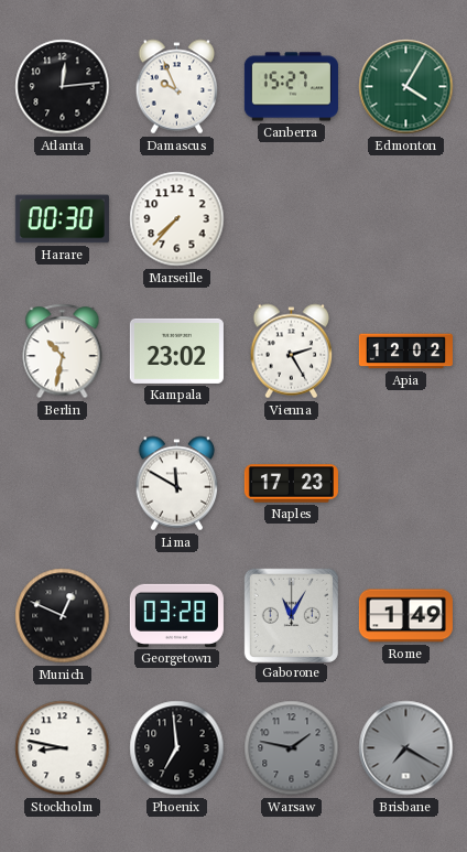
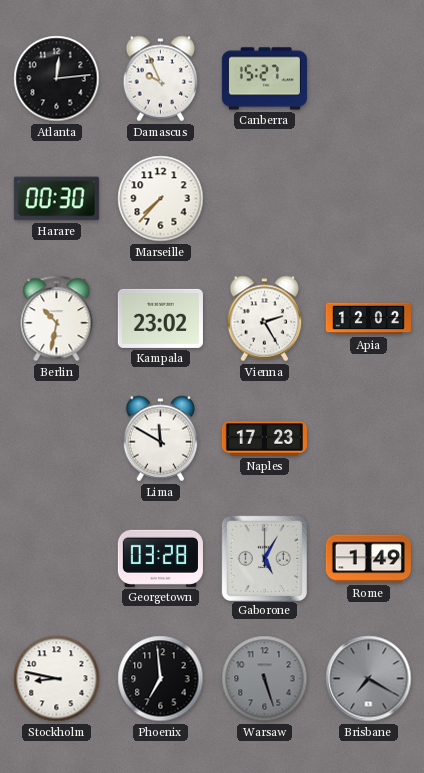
Edmonton: 4:05 -> none (406, 87)
Munich: 12:49 -> none (63, 616)
Gaborone: 11:05 -> 5:05 (264, 558)
Warsaw: 1:47 -> 5:27 (265, 679)
